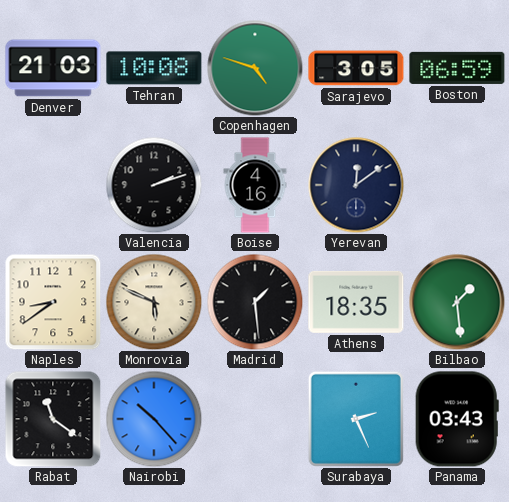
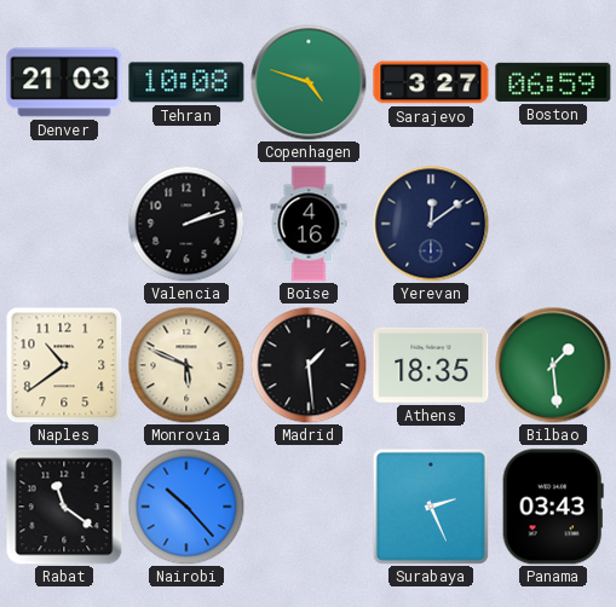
Sarajevo: 3:05 -> 3:27 (431, 82)
Naples: 8:39 -> 10:39 (64, 365)
